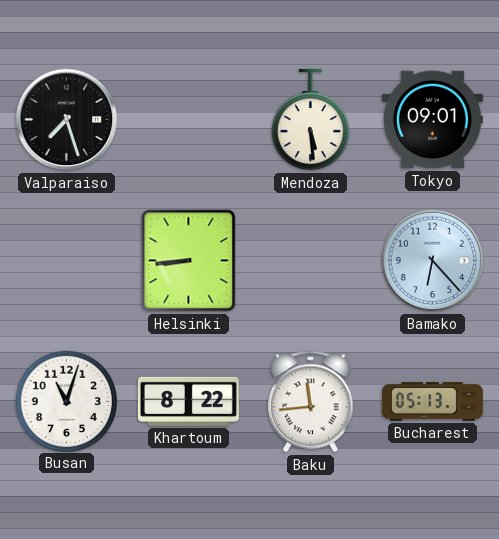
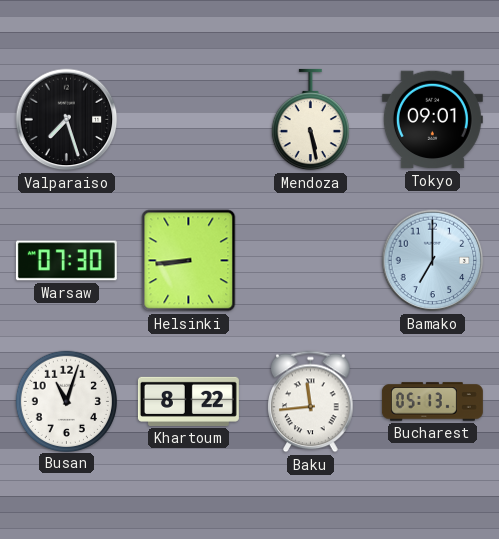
Mendoza: 5:29 -> 5:28 (310, 120)
Warsaw: none -> 07:30 (66, 261)
Bamako: 6:23 -> 7:00 (433, 261)
